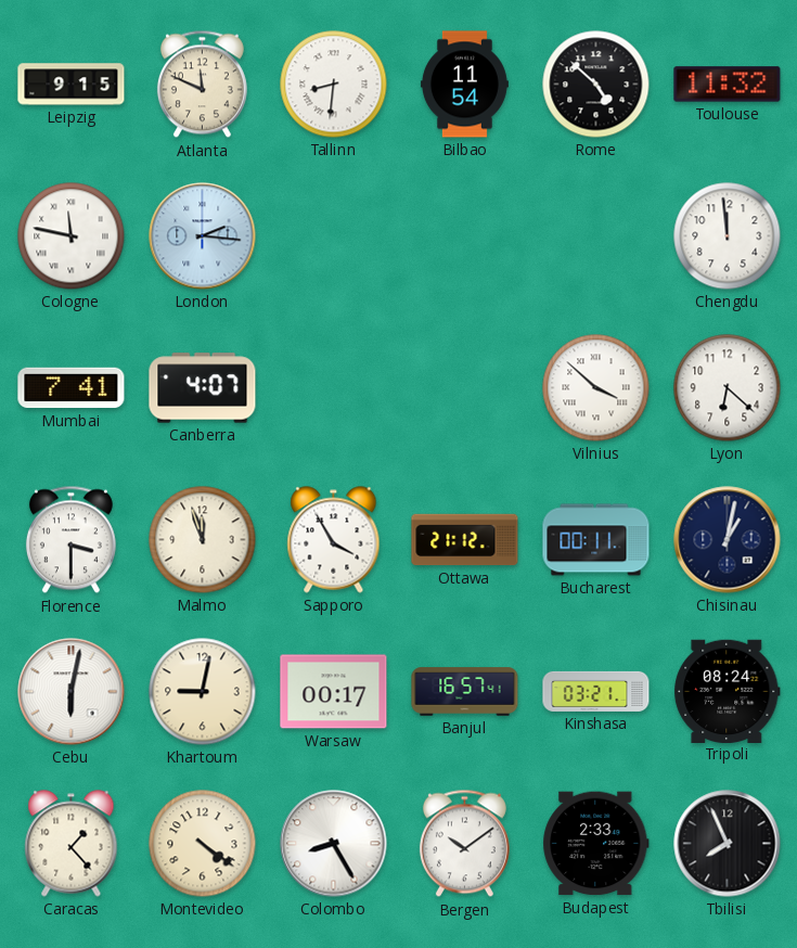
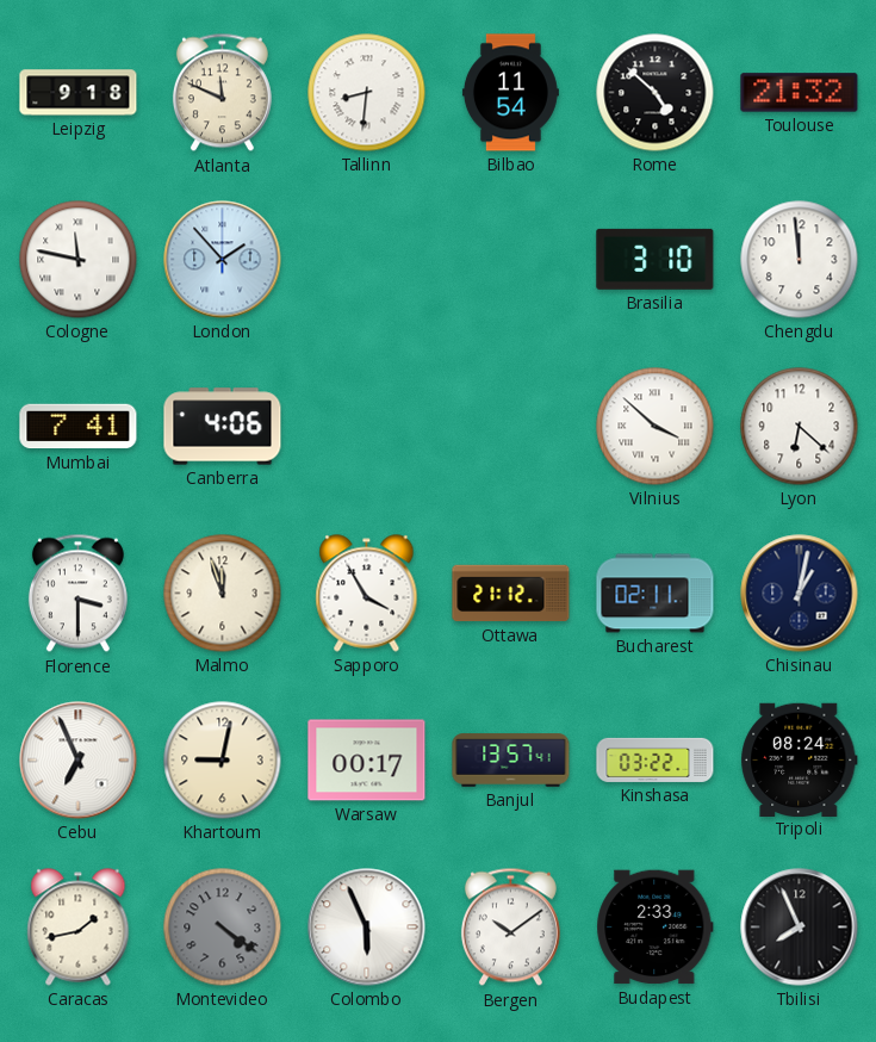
Leipzig: 9:15 -> 9:18 (79, 93)
Toulouse: 11:32 -> 21:32 (800, 93)
London: 2:16 -> 1:53 (223, 260)
Brasilia: none -> 3:10 (656, 259)
Canberra: 4:07 -> 4:06 (223, 427)
Bucharest: 00:11 -> 02:11 (656, 594)
Cebu: 6:02 -> 6:56 (79, 761)
Banjul: 16:57 -> 13:57 (511, 761)
Kinshasa: 03:21 -> 03:22 (656, 759)
Caracas: 1:23 -> 1:43 (79, 928)
Montevideo dial: cream -> grey (223, 928)
Colombo: 8:25 -> 5:56 (367, 928)
